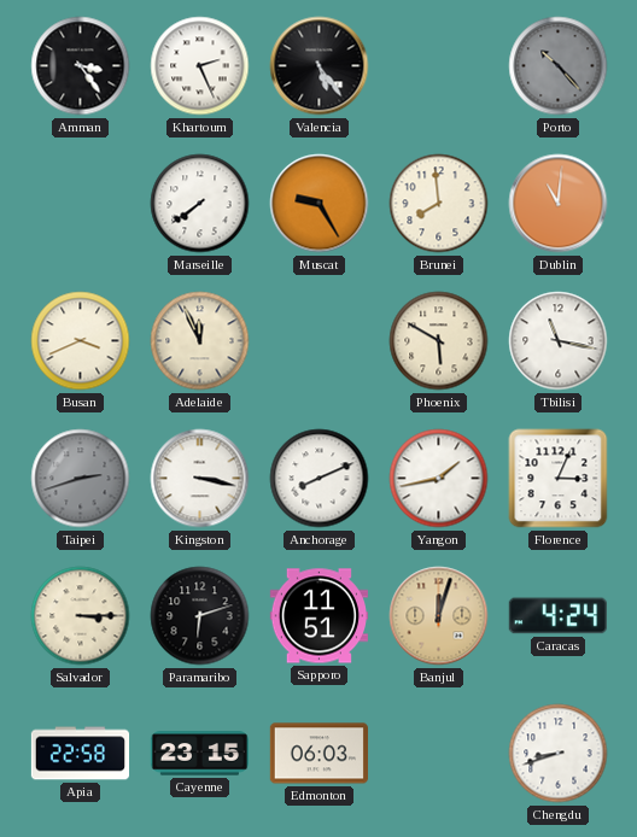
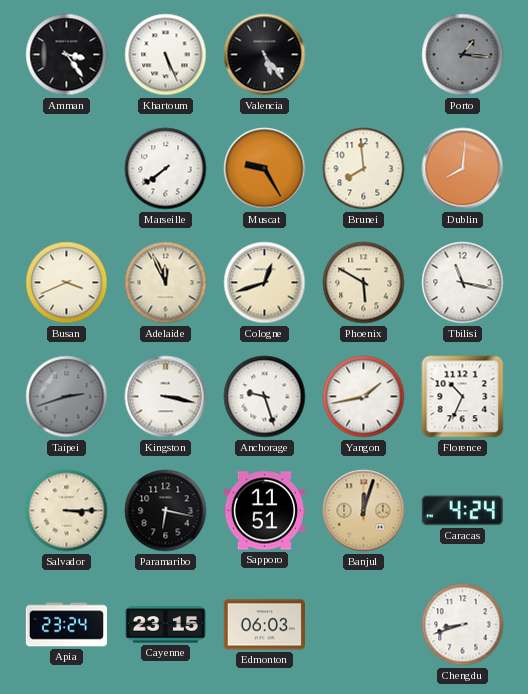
Khartoum: 2:26 -> 5:26 (166, 55)
Porto: 10:23 -> 1:16 (463, 55)
Dublin: 11:01 -> 8:01 (463, 169)
Cologne: none -> 12:42 (265, 283)
Anchorage: 8:11 -> 9:27 (265, 397)
Florence: 3:04 -> 10:34 (463, 397)
Paramaribo: 6:12 -> 6:17 (166, 511)
Apia: 22:58 -> 23:24 (67, 625)
